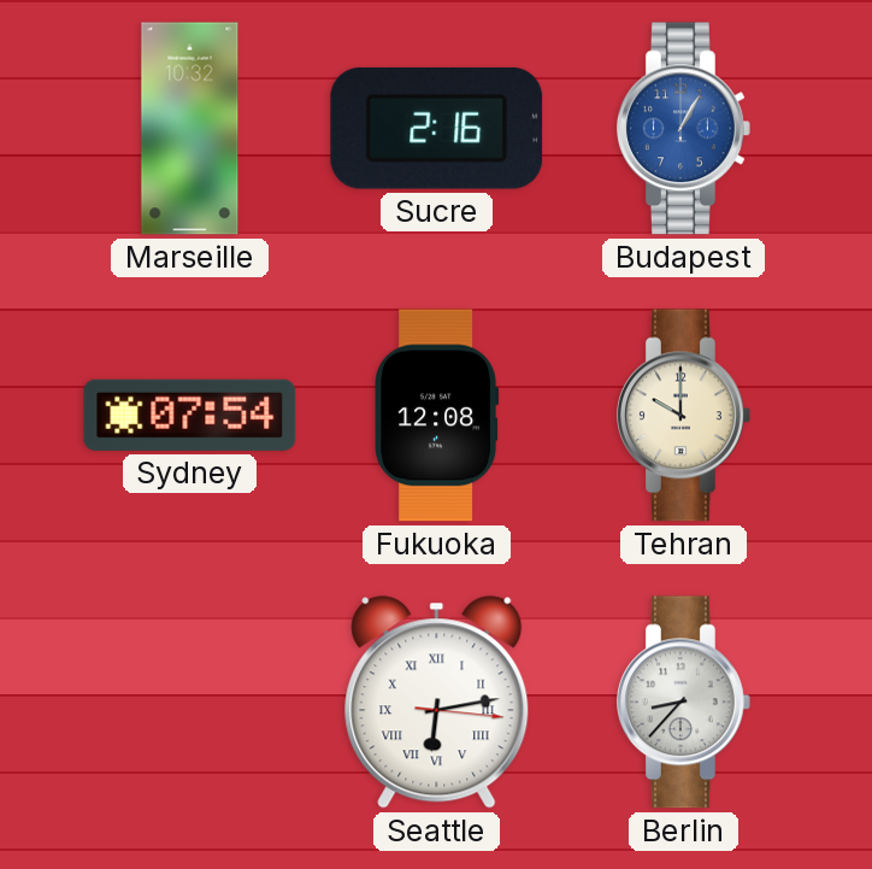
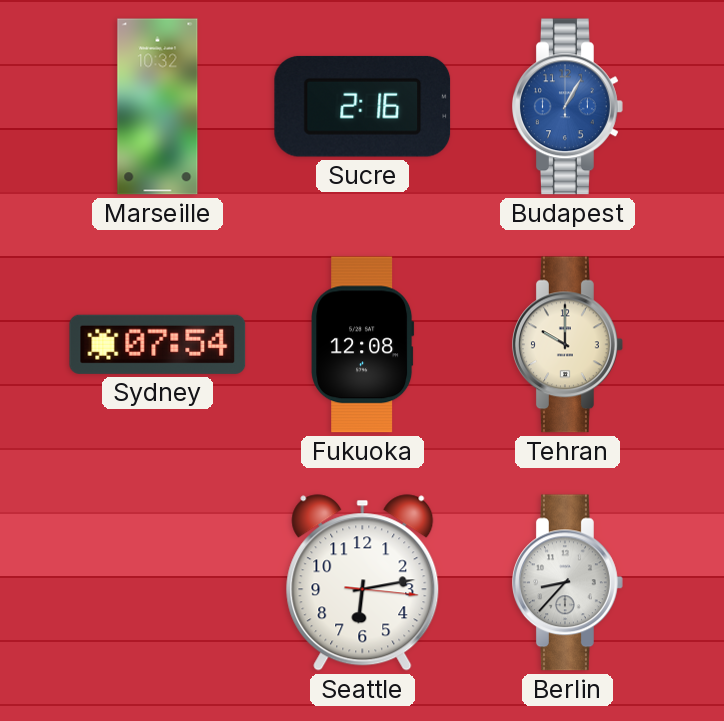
Seattle numerals: Roman -> Arabic (363, 583)
